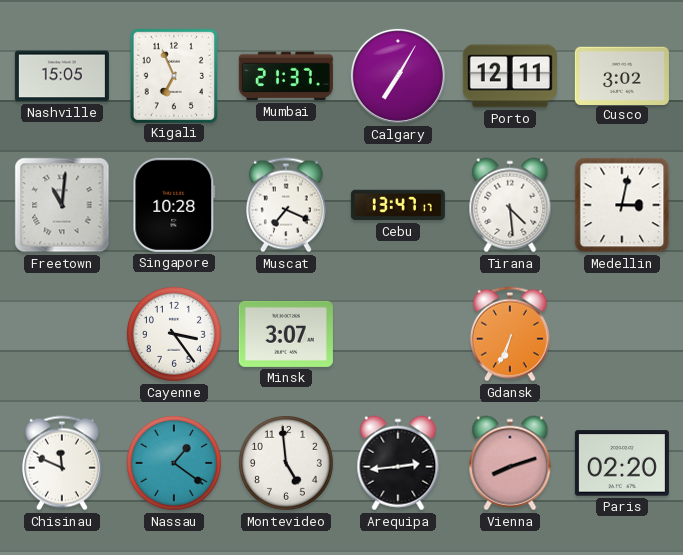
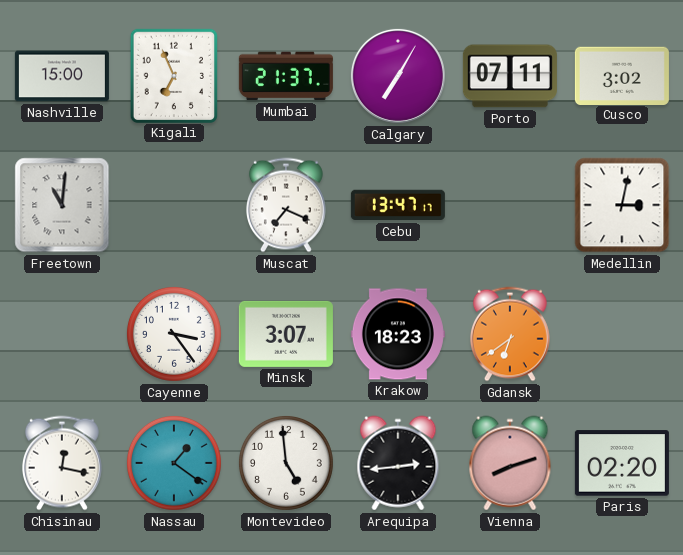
Nashville: 15:05 -> 15:00 (62, 76)
Porto: 12:11 -> 07:11 (510, 76)
Singapore: 10:28 -> none (174, 205)
Tirana: 4:29 -> none (510, 205)
Krakow: none -> 18:23 (398, 334)
Gdansk: 6:34 -> 6:39 (510, 334)
Chisinau: 11:49 -> 12:17 (62, 463)
